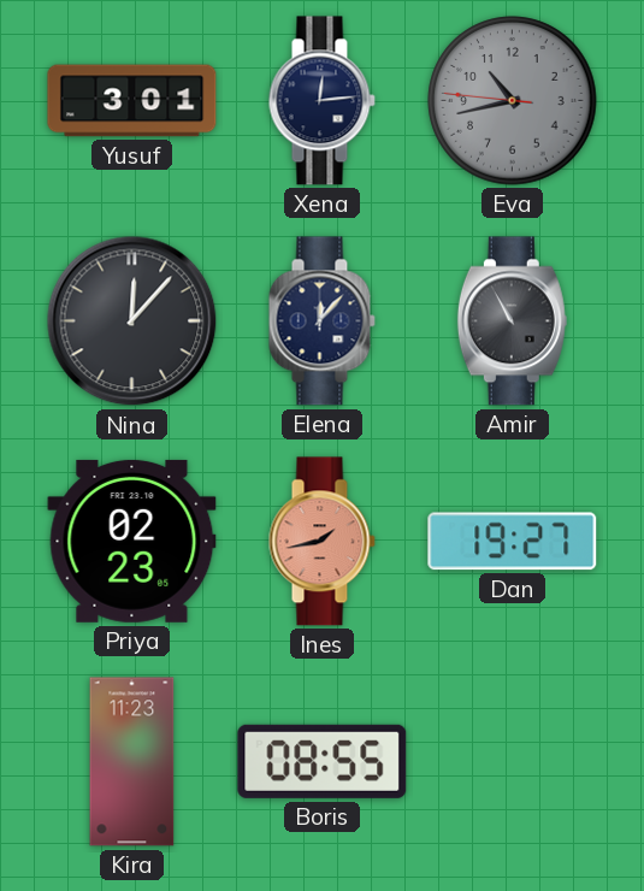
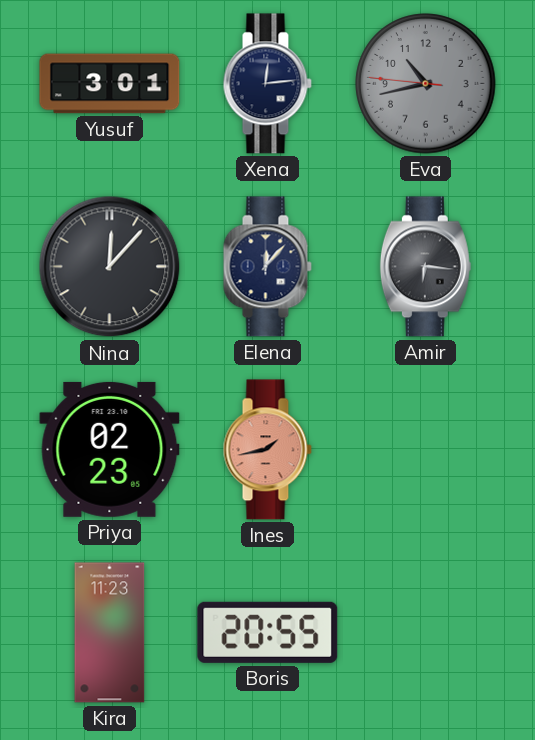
Amir: 10:55 -> 6:16 (425, 267)
Dan: 19:27 -> none (513, 542)
Boris: 08:55 -> 20:55 (268, 632)
